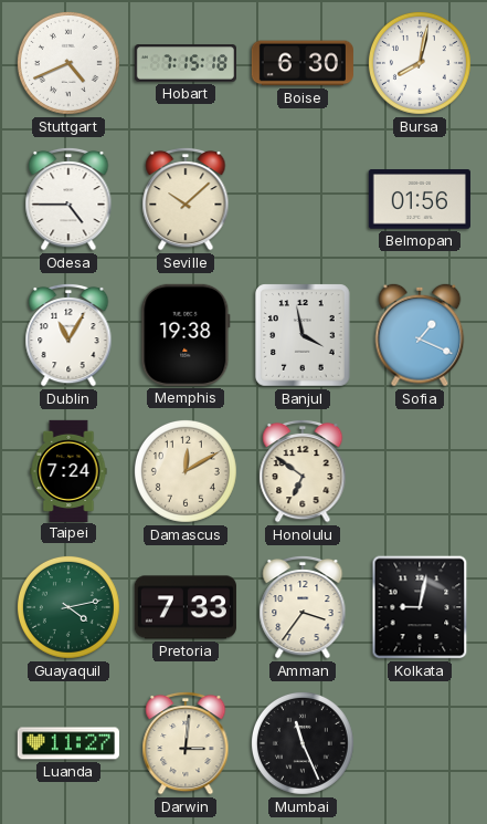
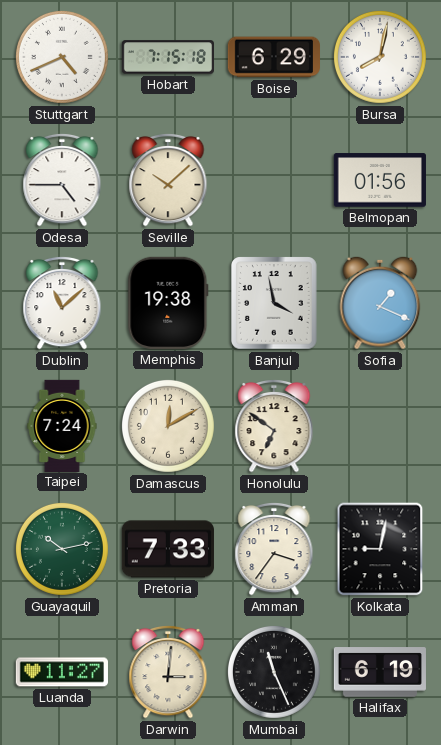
Boise: 6:30 -> 6:29 (274, 57)
Dublin: 11:05 -> 11:08 (62, 303)
Guayaquil: 4:13 -> 10:13 (62, 549)
Halifax: none -> 6:19 (380, 672)
